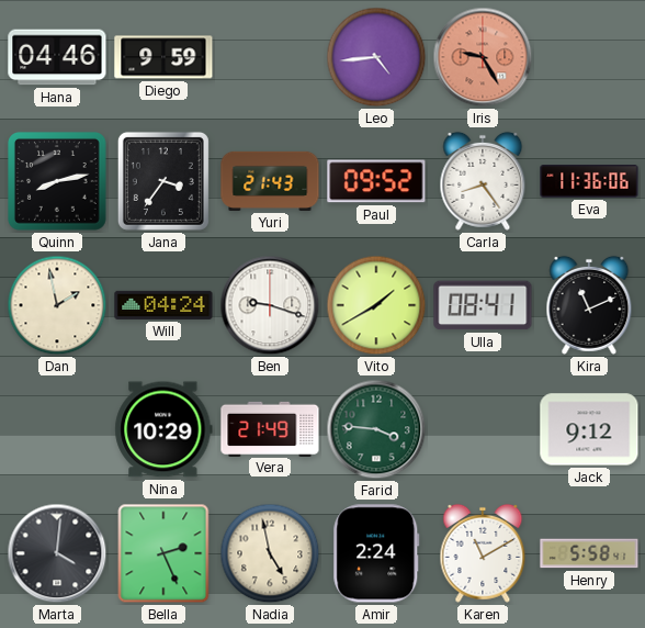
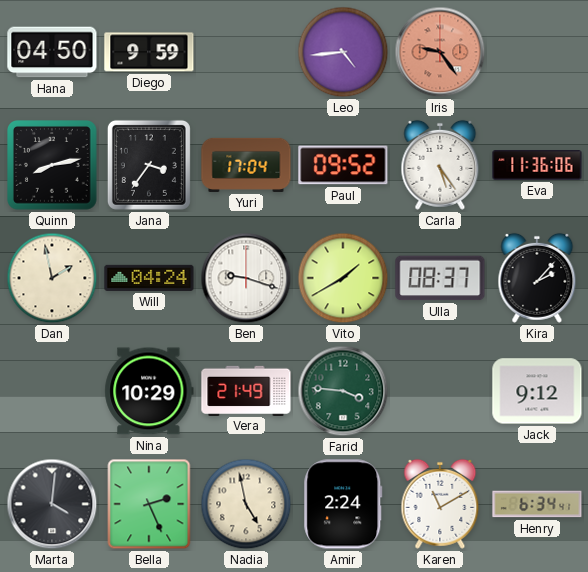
Hana: 04:46 -> 04:50 (52, 52)
Iris: 9:25 -> 9:24 (440, 52)
Yuri: 21:43 -> 17:04 (246, 165)
Carla: 8:24 -> 5:24 (440, 165)
Ulla: 08:41 -> 08:37 (440, 278)
Kira: 11:11 -> 2:07 (537, 278)
Henry: 5:58 -> 6:34 (537, 504)
